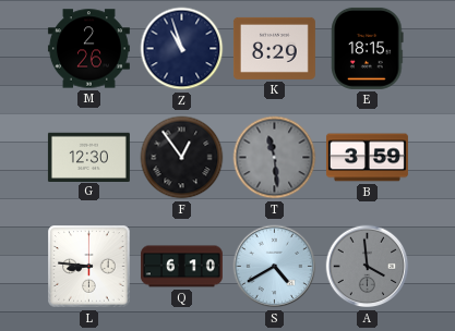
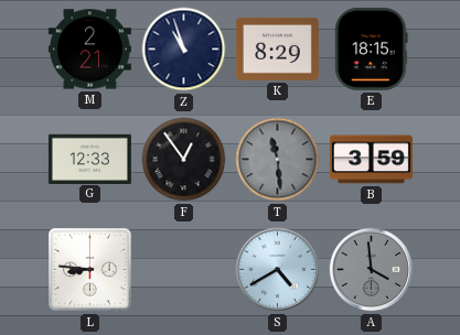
M: 2:26 -> 2:21 (89, 50)
G: 12:30 -> 12:33 (89, 159)
Q: 6:10 -> none (181, 267)
